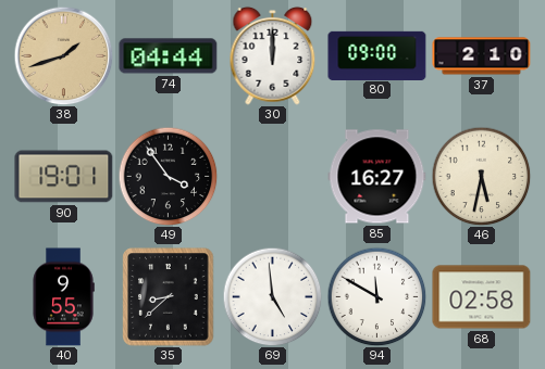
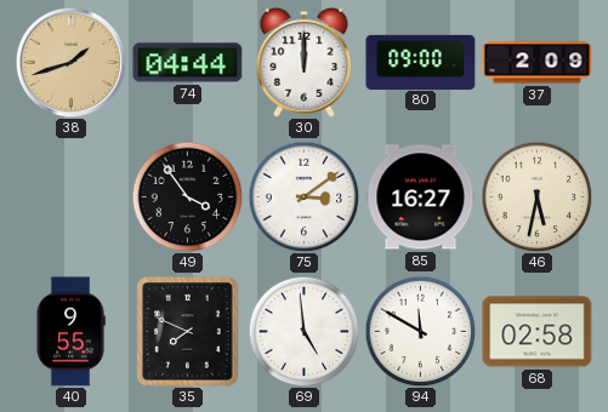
37: 2:10 -> 2:09 (538, 63)
90: 19:01 -> none (64, 177)
75: none -> 3:09 (303, 196)
35: 8:38 -> 7:49 (188, 332)
